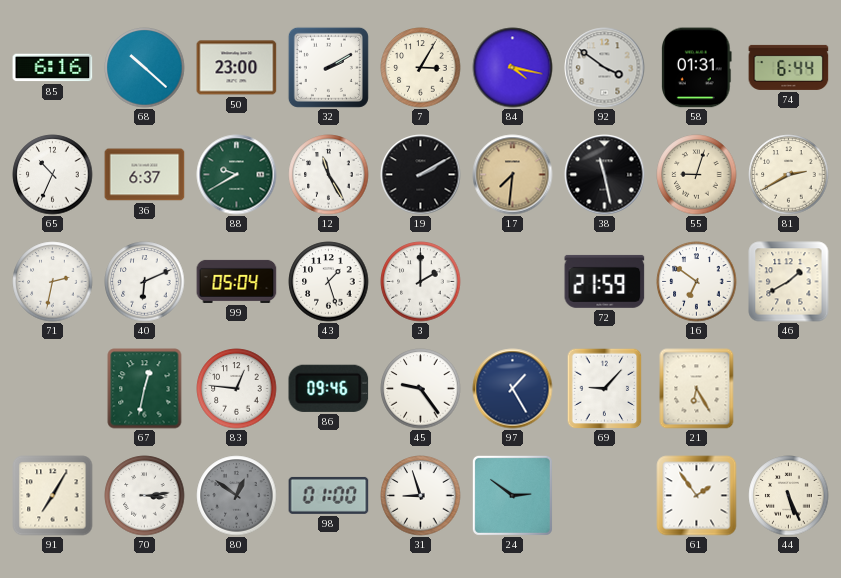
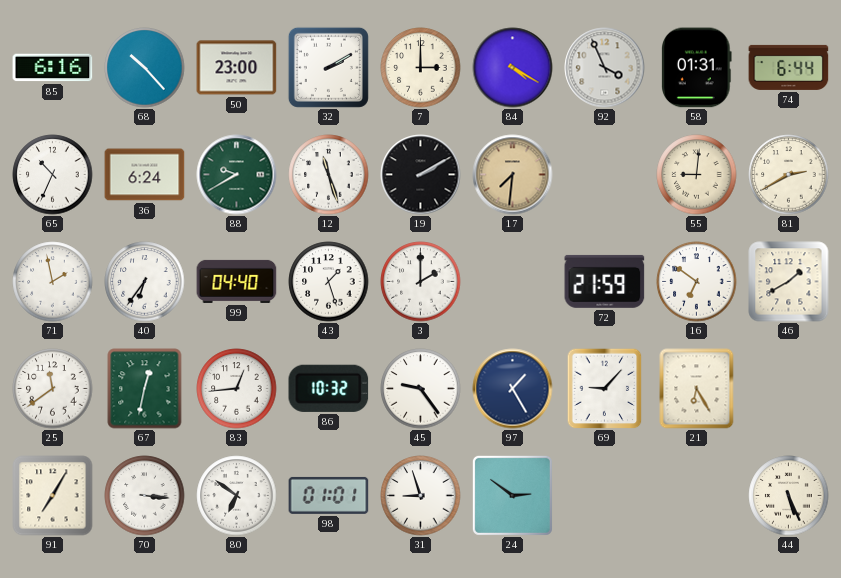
68: 10:22 -> 10:23 (145, 68)
7: 3:05 -> 3:00 (421, 68)
84: 4:17 -> 4:20 (513, 68)
92: 3:51 -> 3:56 (605, 68)
36: 6:37 -> 6:24 (145, 175)
12: 11:25 -> 11:27 (329, 175)
38: 11:28 -> none (605, 175)
55: 9:03 -> 9:01 (697, 175)
71: 2:32 -> 1:58 (53, 282)
40: 6:11 -> 6:36 (145, 282)
99: 05:04 -> 04:40 (237, 281)
25: none -> 11:39 (53, 389)
83: 12:46 -> 12:44 (237, 389)
86: 09:46 -> 10:32 (329, 388)
70: 3:14 -> 3:16 (145, 496)
80: 12:51 -> 6:51 (237, 496)
80 dial: grey -> white (237, 496)
98: 01:00 -> 01:01 (329, 495)
61: 1:54 -> none (697, 496)
